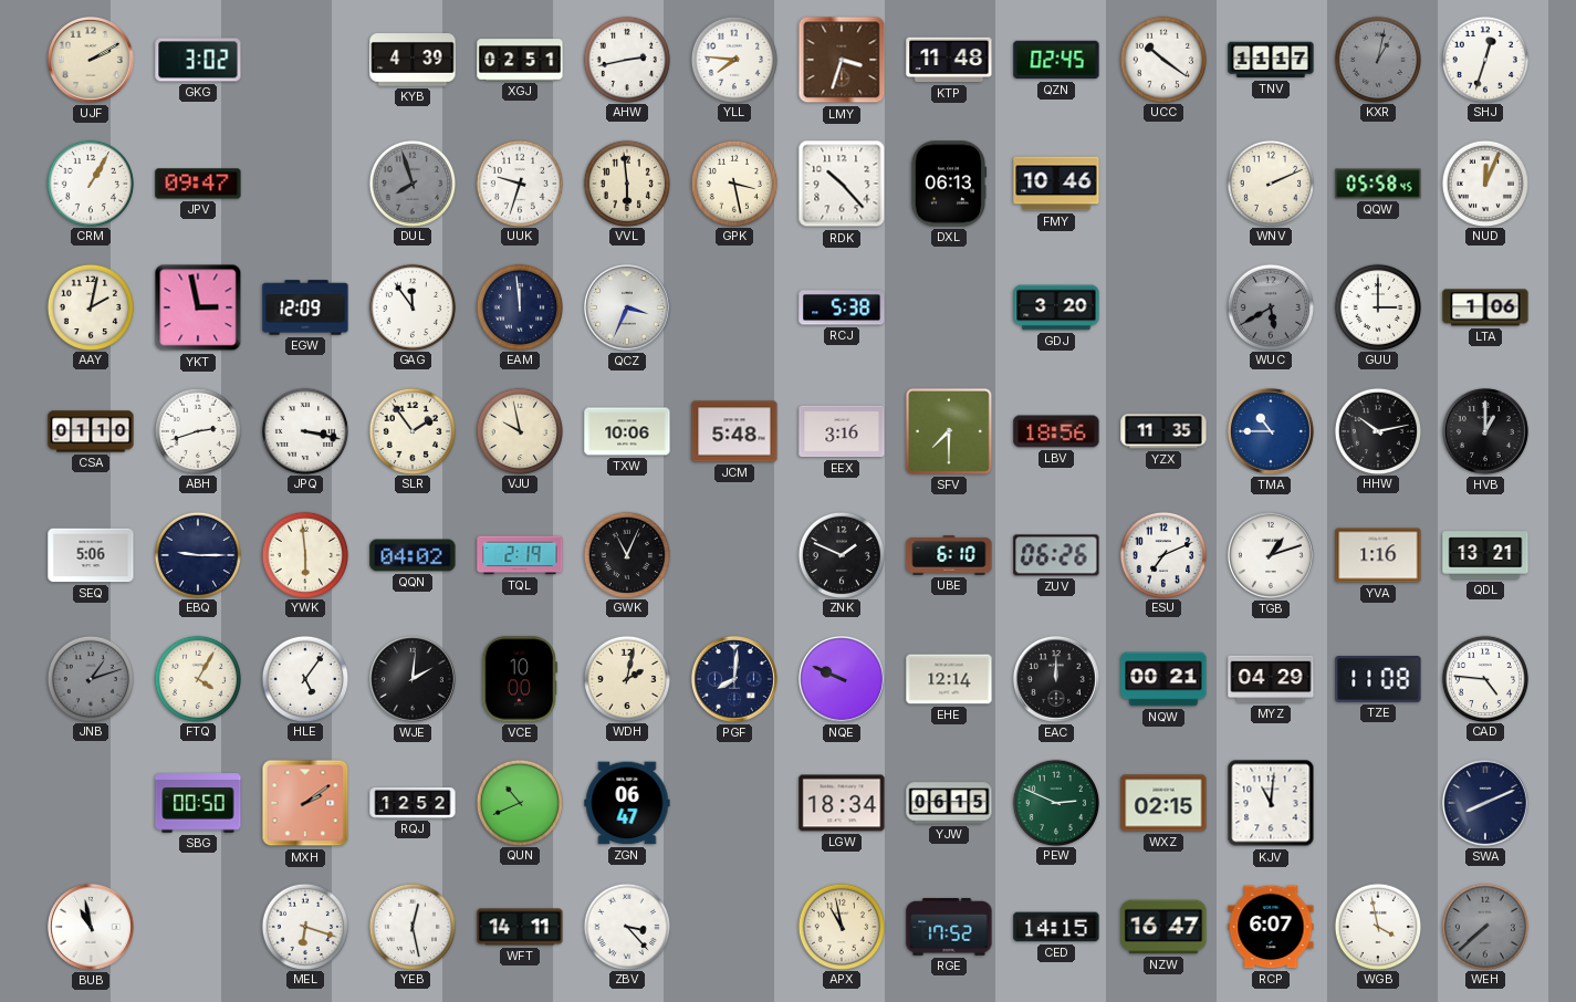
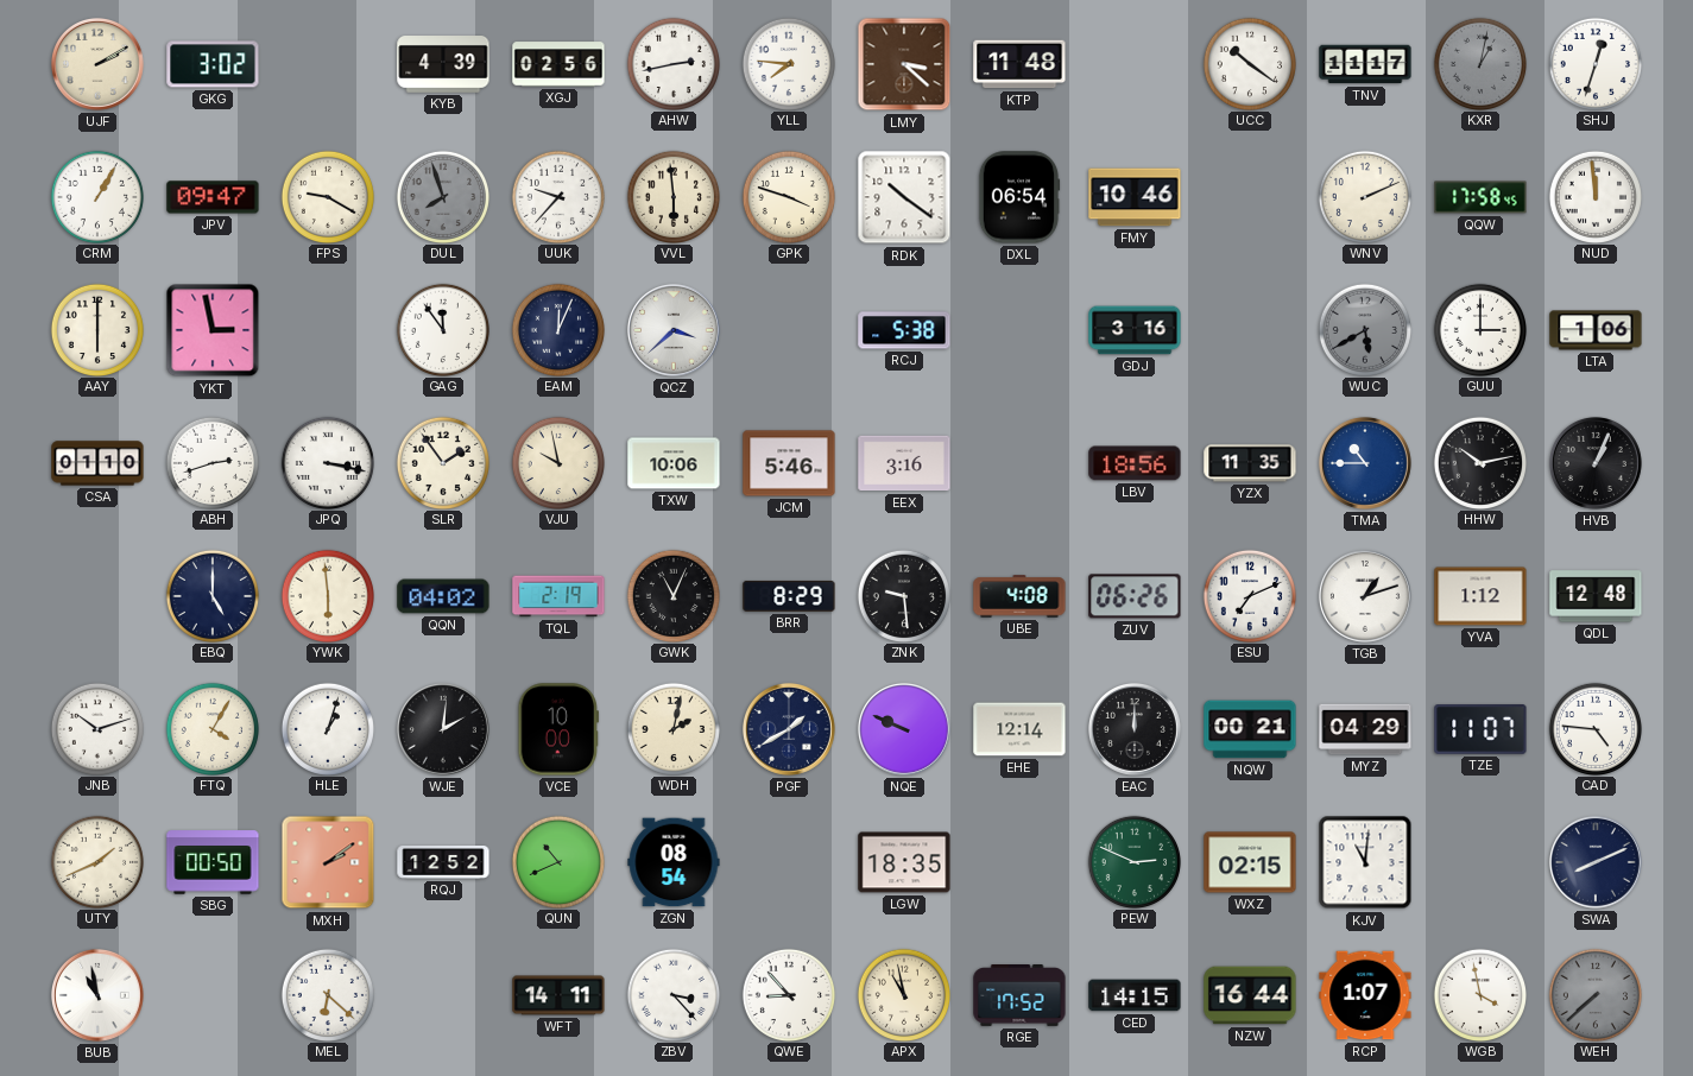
XGJ: 02:51 -> 02:56 (558, 64)
LMY: 3:33 -> 3:22 (904, 64)
QZN: 02:45 -> none (1056, 60)
FPS: none -> 9:20 (327, 196)
UUK: 9:33 -> 9:37 (557, 196)
GPK: 3:28 -> 3:48 (788, 196)
RDK: 10:23 -> 10:21 (904, 197)
DXL: 06:13 -> 06:54 (1019, 197)
QQW: 05:58 -> 17:58 (1480, 197)
NUD: 12:04 -> 11:59 (1594, 196)
AAY: 2:02 -> 6:00 (96, 329)
EGW: 12:09 -> none (305, 307)
EAM: 11:59 -> 12:04 (557, 329)
QCZ: 3:34 -> 3:38 (674, 330)
GDJ: 3:20 -> 3:16 (1135, 330)
JCM: 5:48 -> 5:46 (789, 463)
SFV: 7:30 -> none (949, 431)
HVB: 1:00 -> 1:04 (1596, 463)
SEQ: 5:06 -> none (91, 555)
EBQ: 9:15 -> 5:00 (211, 595)
BRR: none -> 8:29 (789, 596)
ZNK: 1:49 -> 9:29 (903, 595)
UBE: 6:10 -> 4:08 (1019, 596)
YVA: 1:16 -> 1:12 (1480, 596)
QDL: 13:21 -> 12:48 (1596, 596)
JNB: 1:12 -> 10:12 (96, 728)
JNB dial: grey -> white (96, 728)
HLE: 5:06 -> 1:03 (327, 728)
PGF: 8:01 -> 1:40 (789, 729)
TZE: 11:08 -> 11:07 (1480, 730)
UTY: none -> 1:41 (96, 861)
ZGN: 06:47 -> 08:54 (674, 862)
LGW: 18:34 -> 18:35 (904, 862)
YJW: 06:15 -> none (949, 803)
MEL: 6:18 -> 6:22 (327, 994)
YEB: 12:28 -> none (411, 926)
QWE: none -> 8:53 (788, 994)
NZW: 16:47 -> 16:44 (1250, 995)
RCP: 6:07 -> 1:07 (1365, 995)
